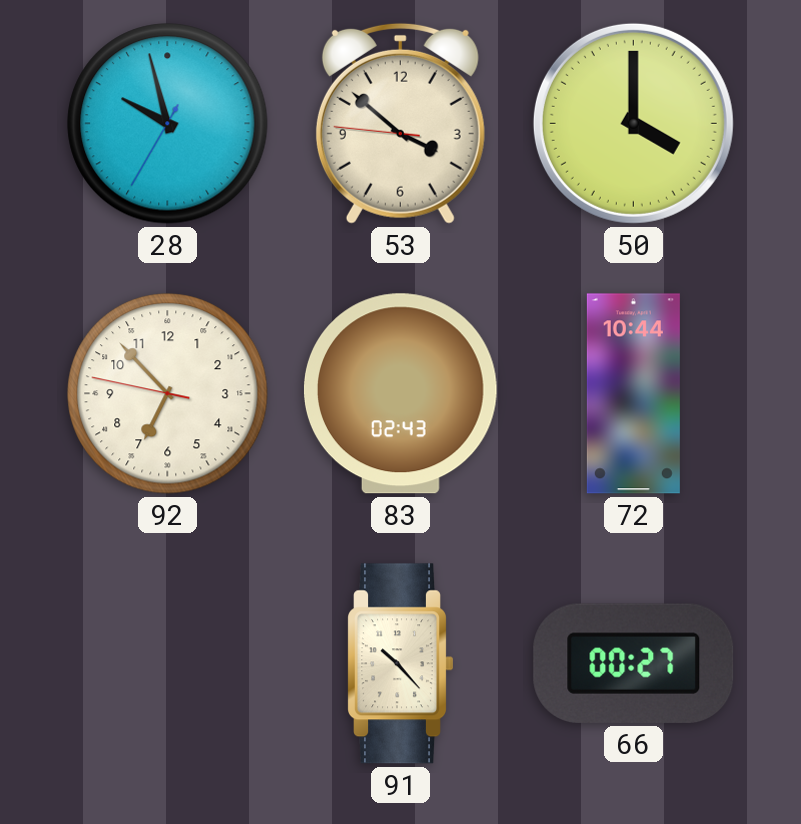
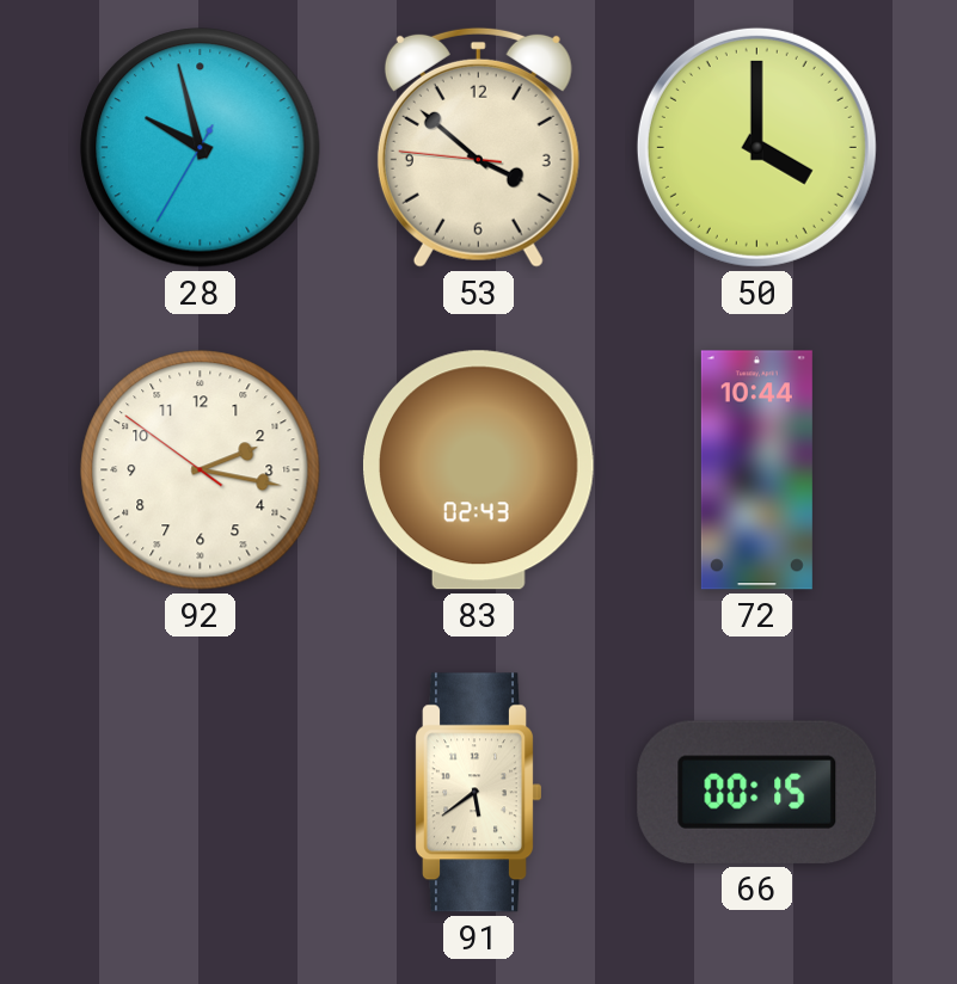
92: 6:52 -> 2:16 (201, 471)
91: 10:23 -> 5:39 (479, 793)
66: 00:27 -> 00:15 (757, 792)
